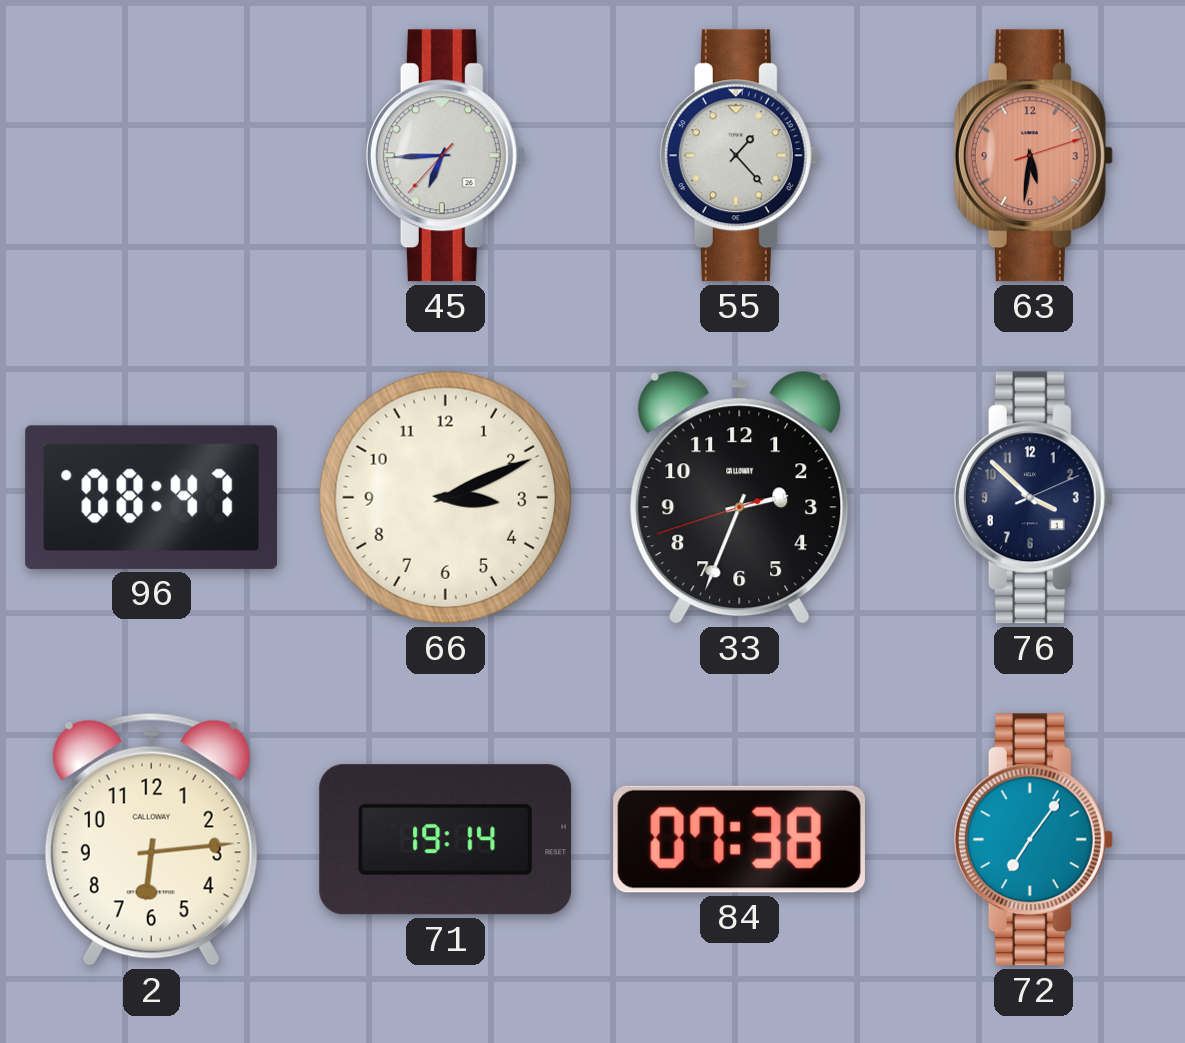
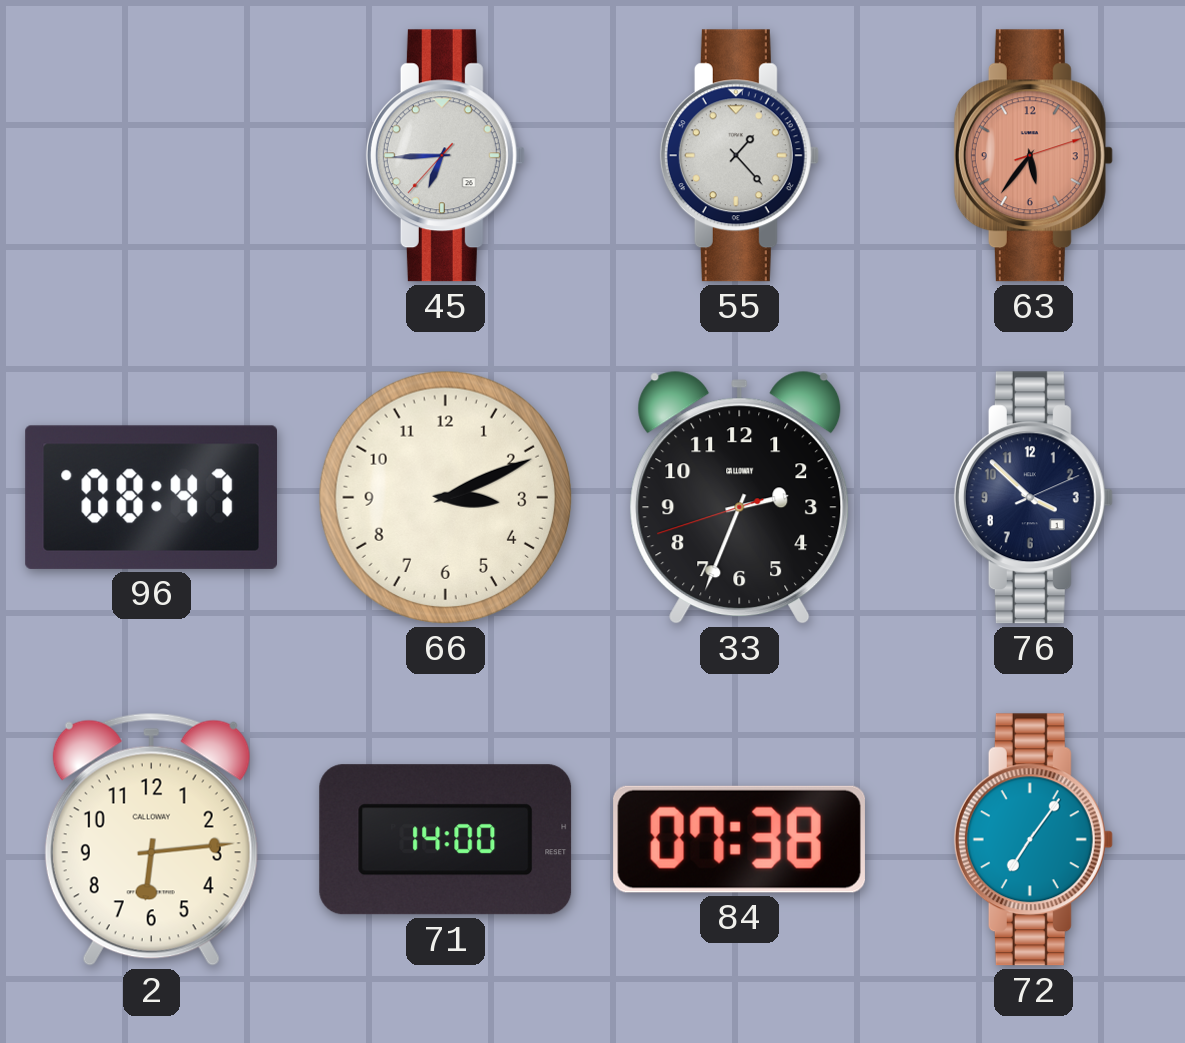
63: 5:31 -> 5:36 (1033, 156)
71: 19:14 -> 14:00 (446, 840)
